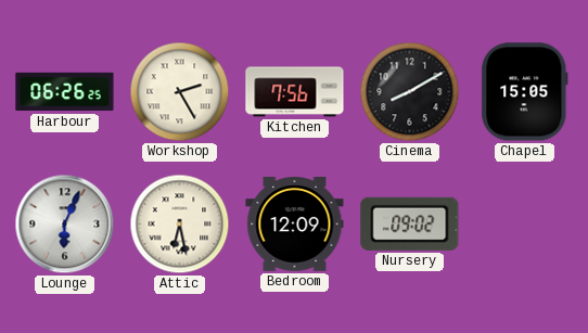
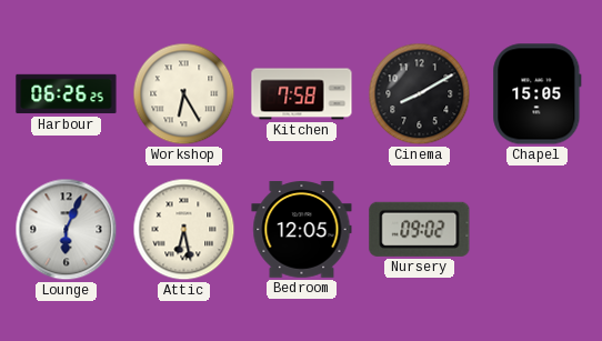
Workshop: 2:25 -> 6:25 (184, 94)
Kitchen: 7:56 -> 7:58 (302, 94)
Bedroom: 12:09 -> 12:05 (302, 230)
